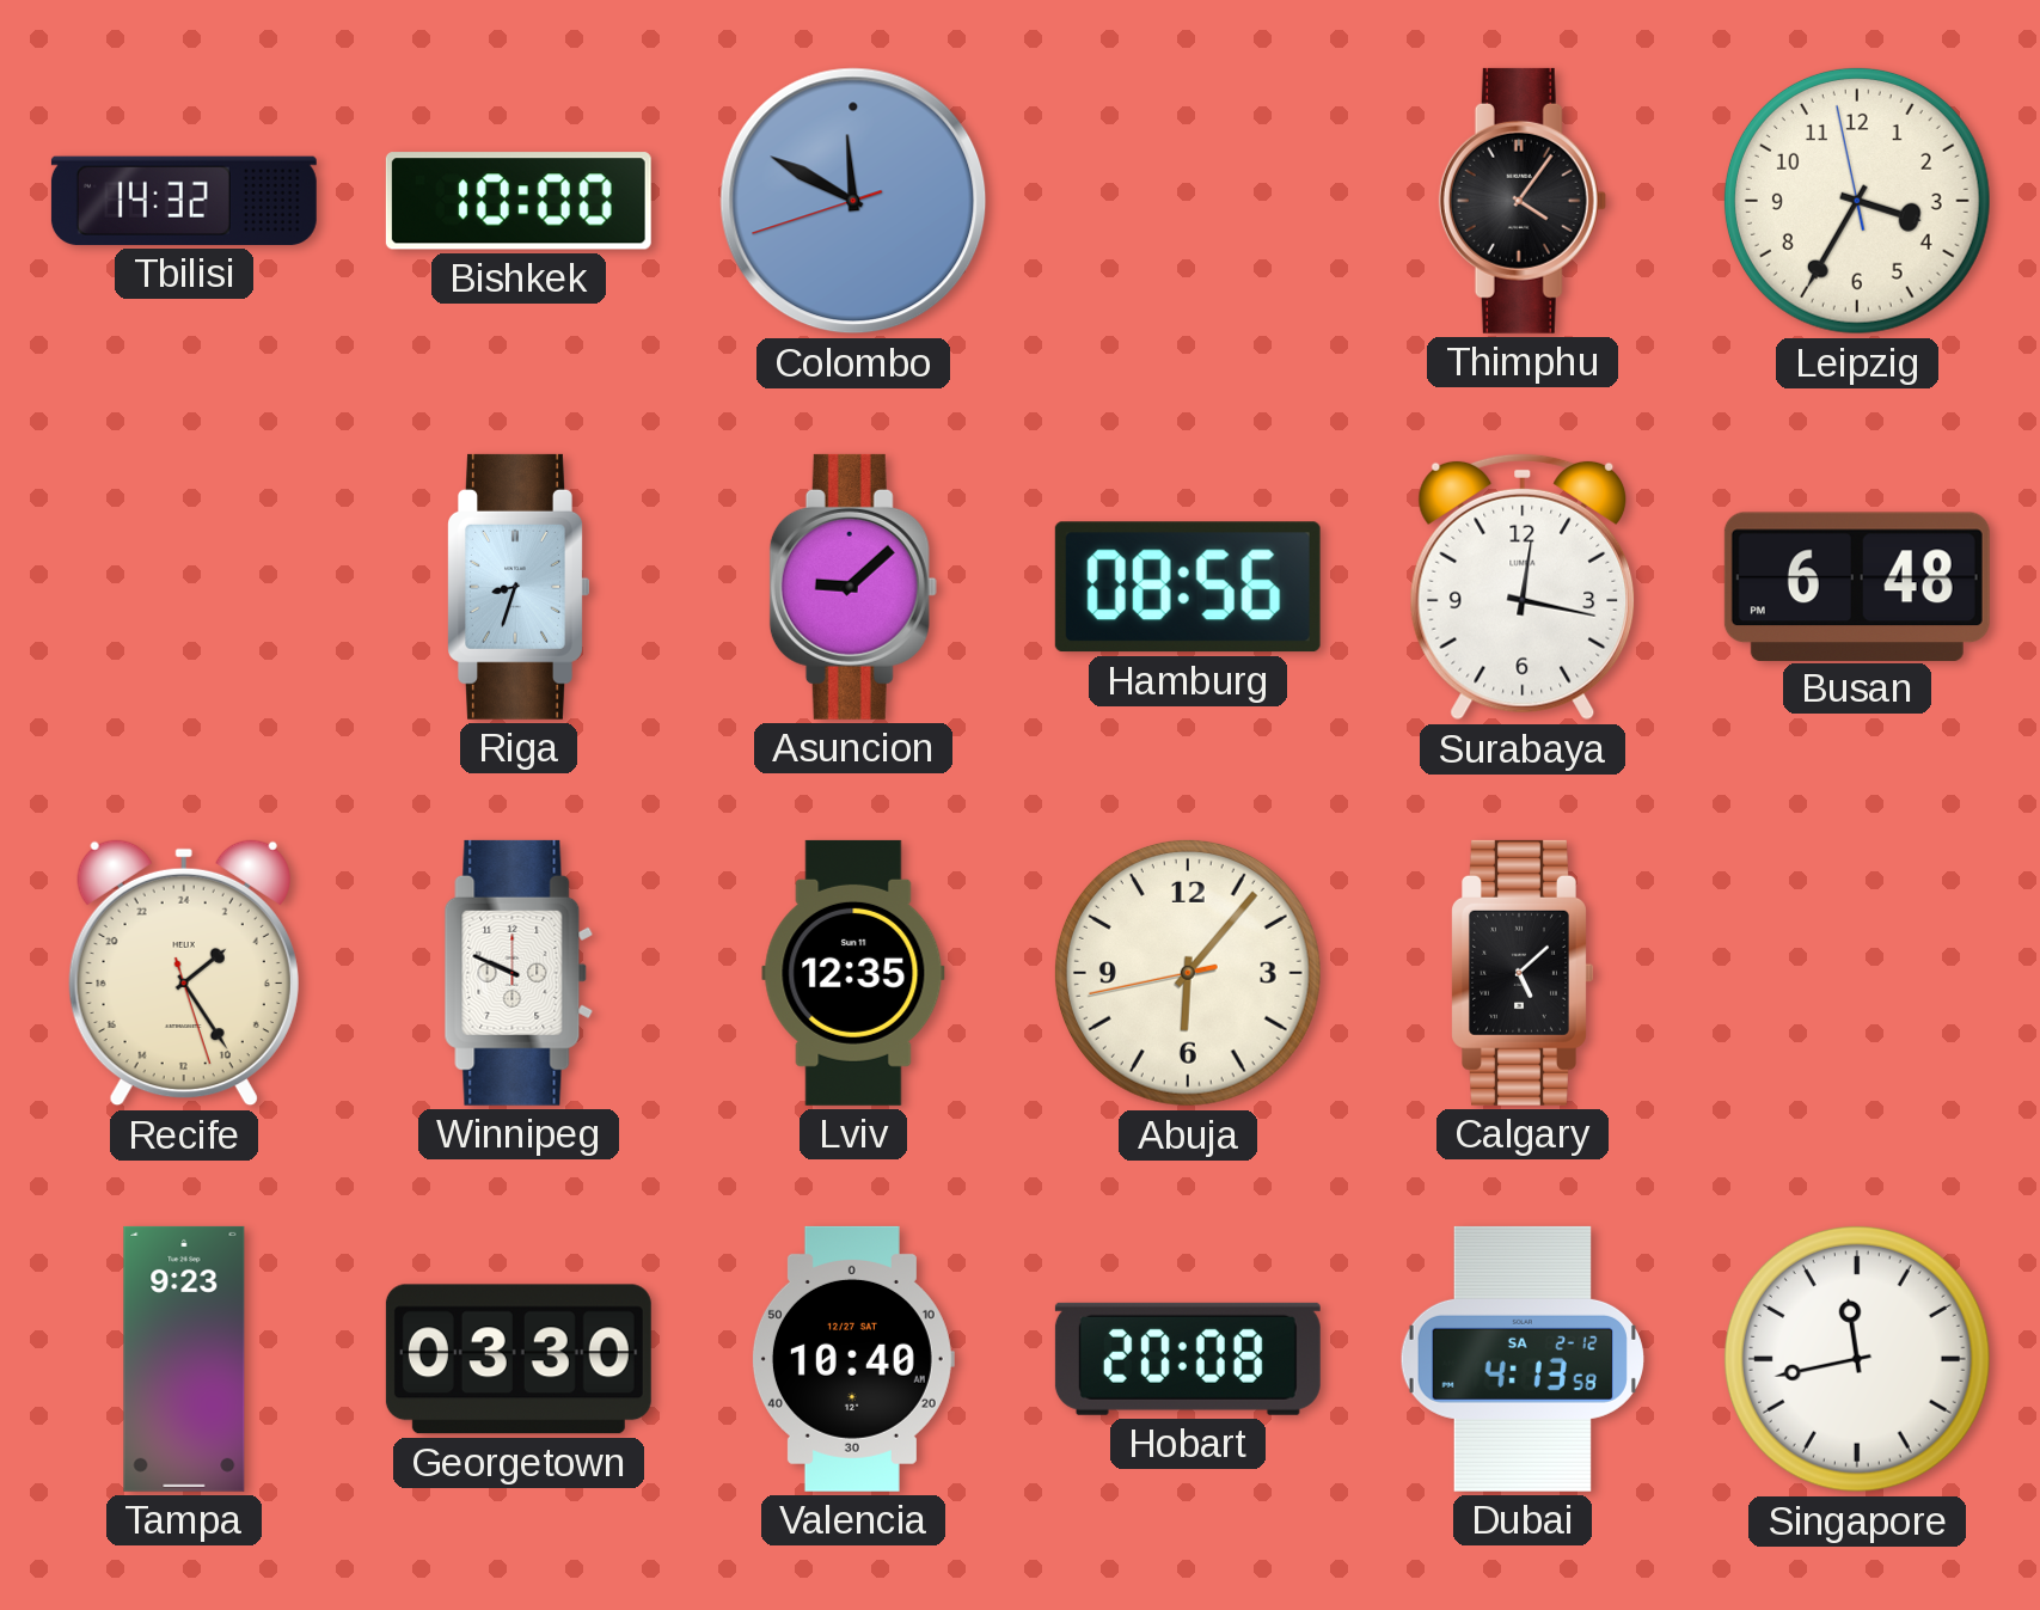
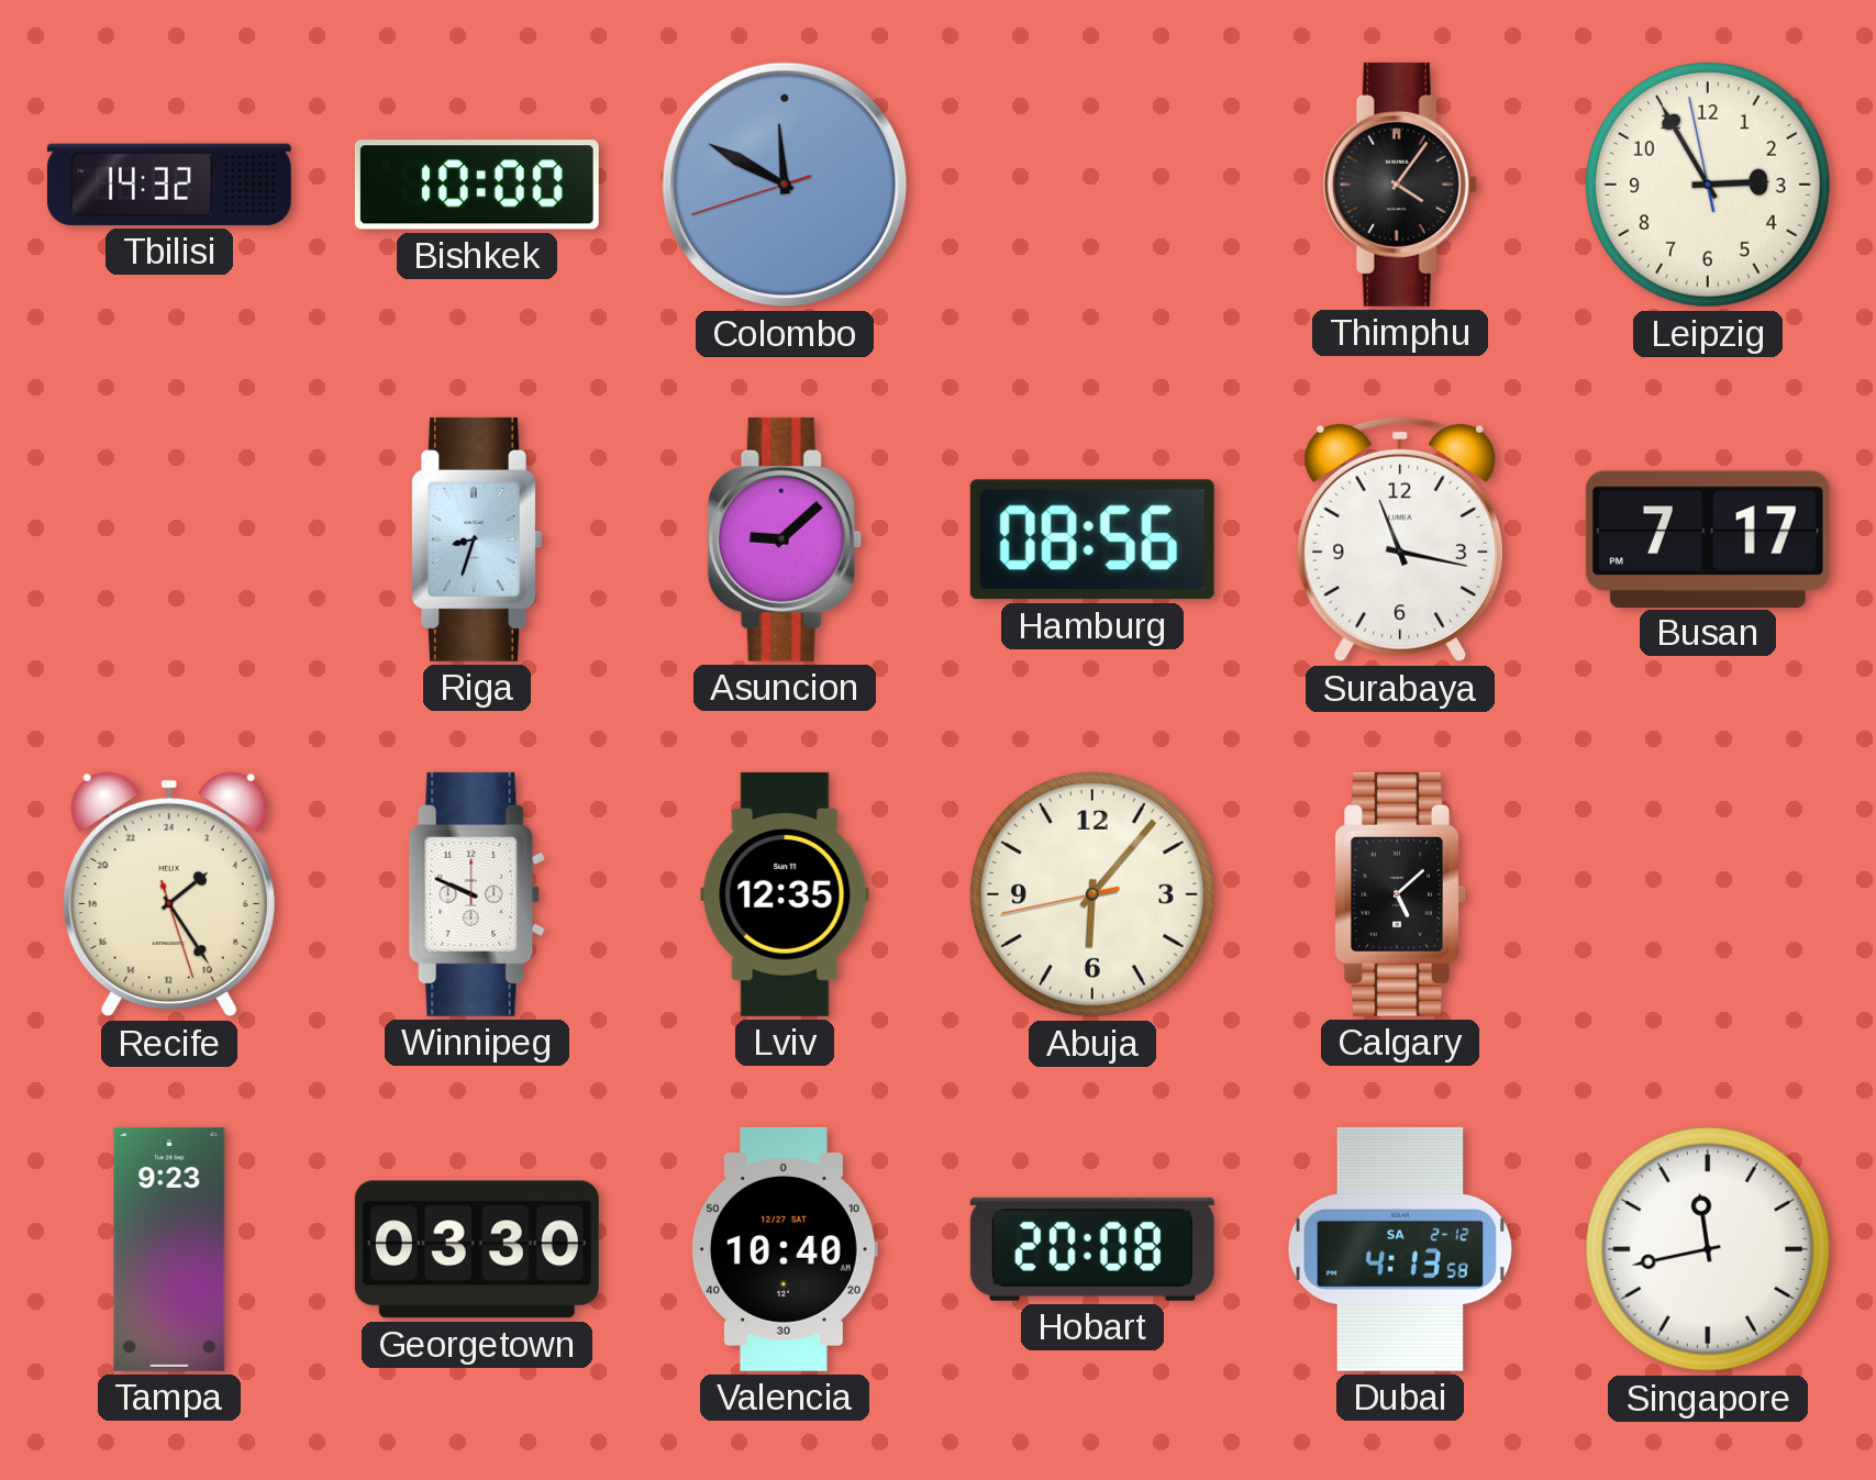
Leipzig: 3:34 -> 2:54 (1708, 185)
Surabaya: 12:17 -> 11:17 (1400, 539)
Busan: 6:48 -> 7:17 (1708, 538)
